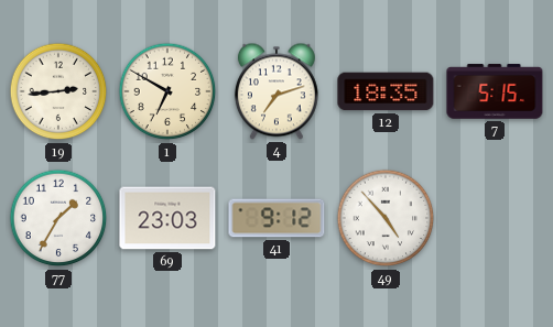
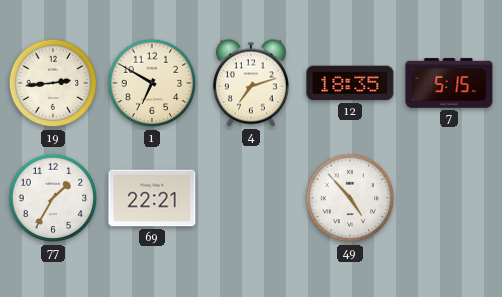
69: 23:03 -> 22:21 (152, 198)
41: 9:12 -> none (276, 218)
